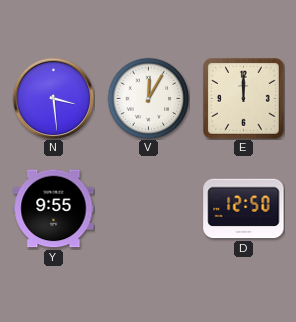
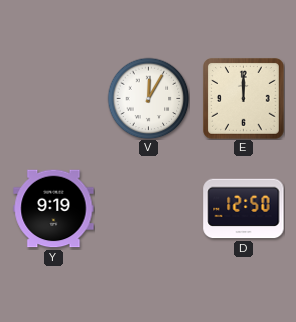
N: 3:29 -> none (53, 98)
Y: 9:55 -> 9:19 (54, 209)
